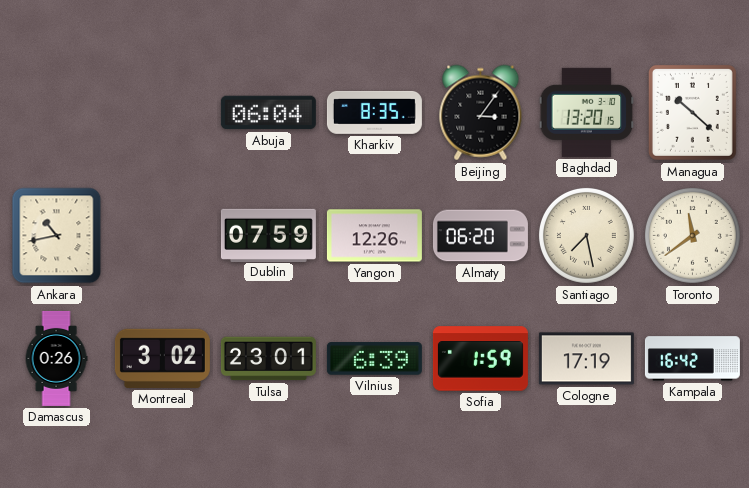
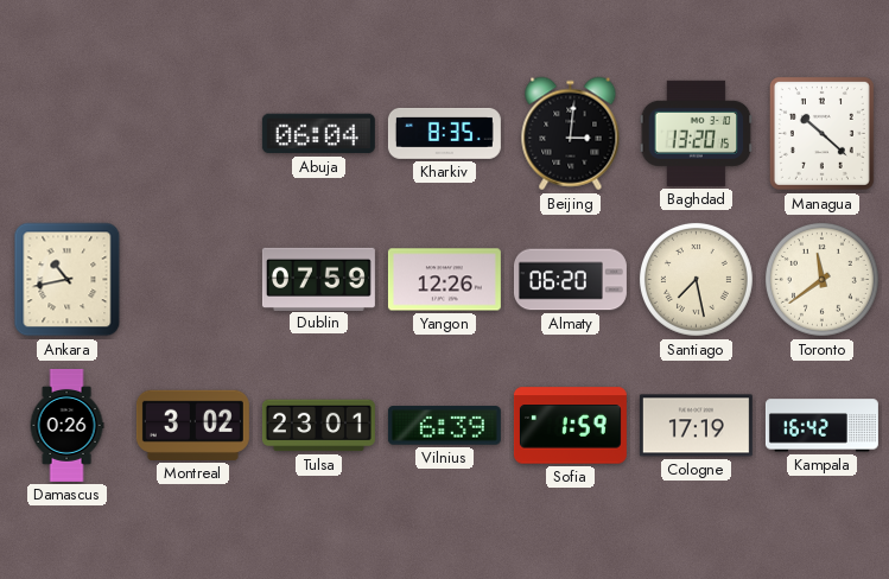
Beijing: 3:06 -> 3:01 (571, 134)
